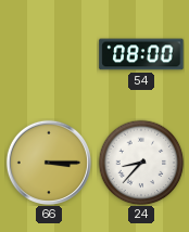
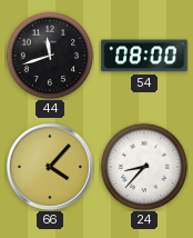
44: none -> 11:42 (50, 56)
66: 3:15 -> 4:07 (50, 167)
